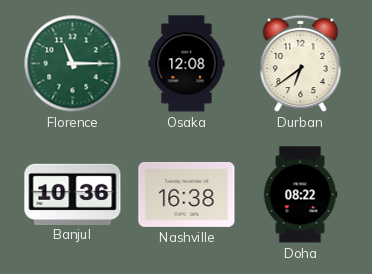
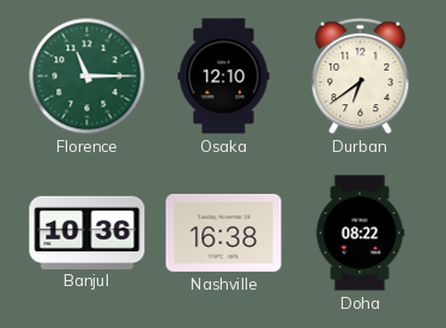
Osaka: 12:08 -> 12:10 (224, 77)
